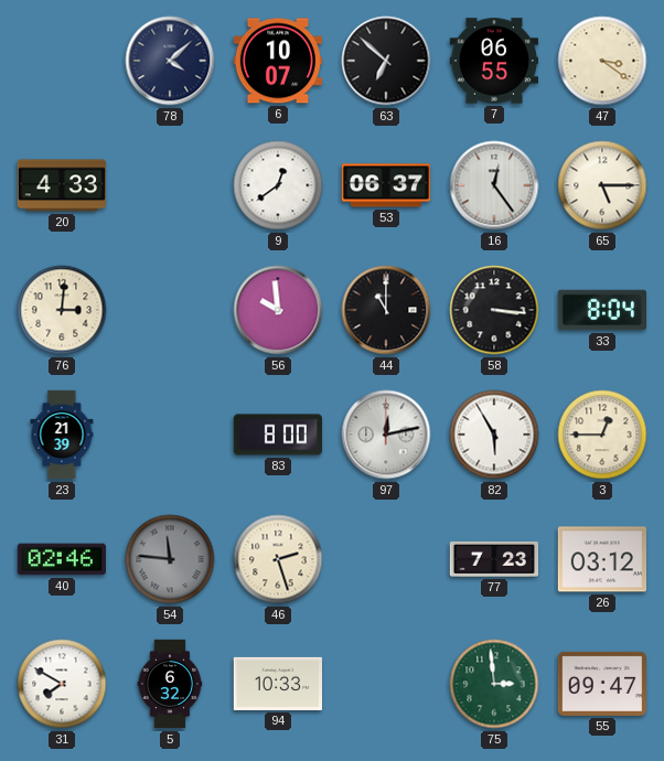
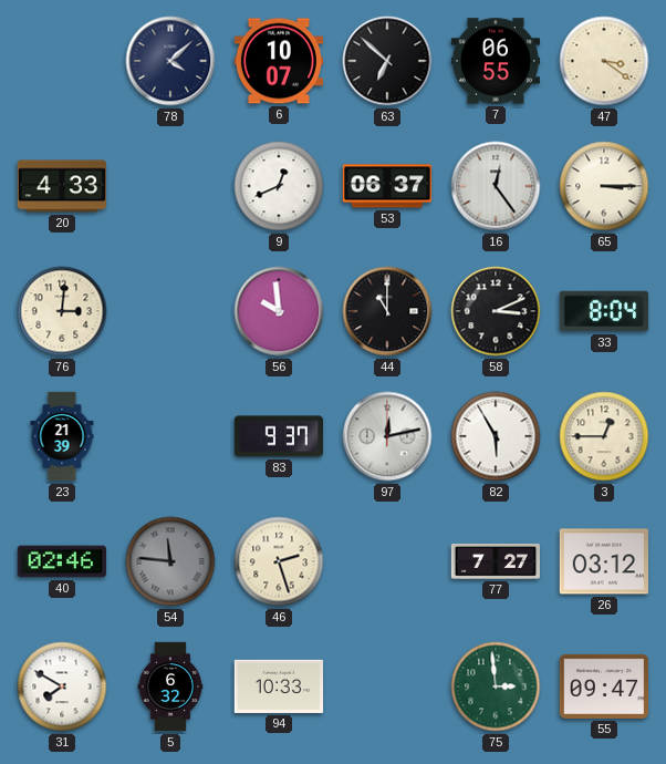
9: 12:39 -> 12:41 (279, 186)
65: 5:15 -> 3:15 (604, 186)
58: 3:16 -> 3:11 (496, 311)
83: 8:00 -> 9:37 (278, 436)
77: 7:23 -> 7:27 (495, 561)
